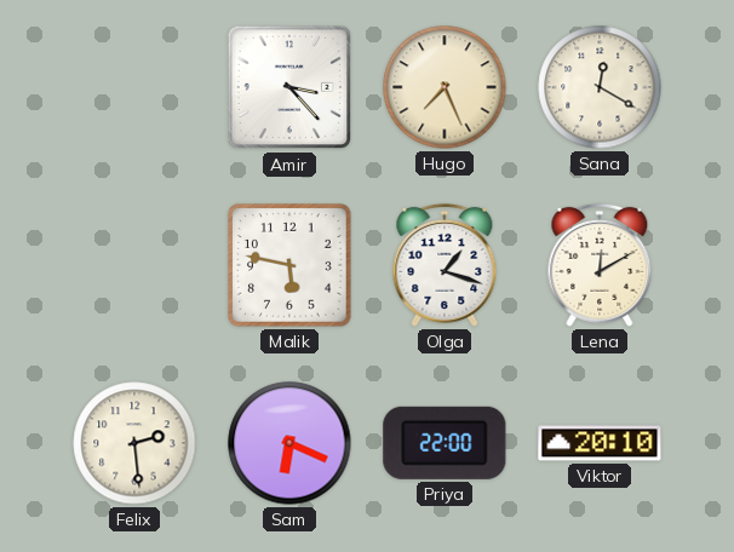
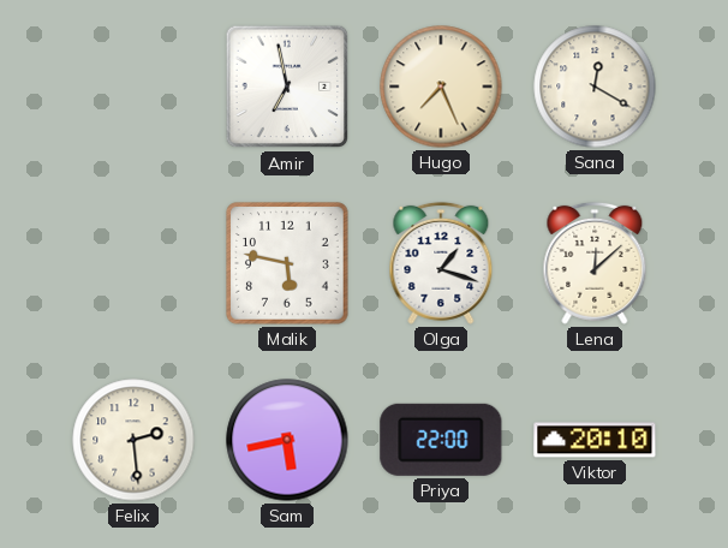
Amir: 3:23 -> 6:58 (287, 87)
Lena: 12:10 -> 12:08 (595, 263)
Sam: 6:19 -> 5:43 (287, 440)
